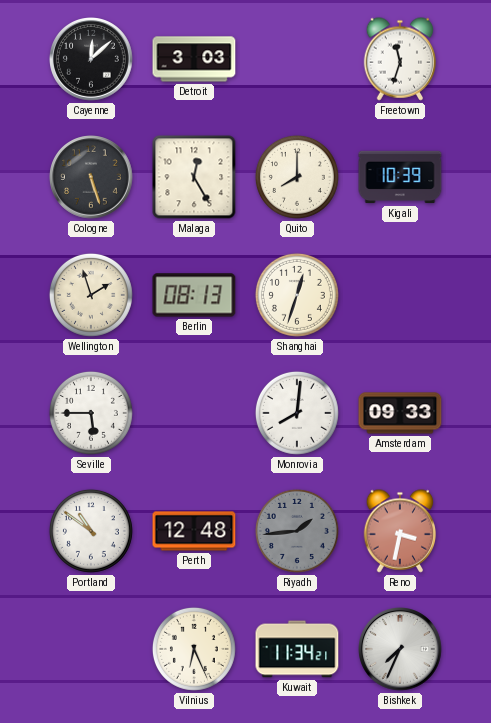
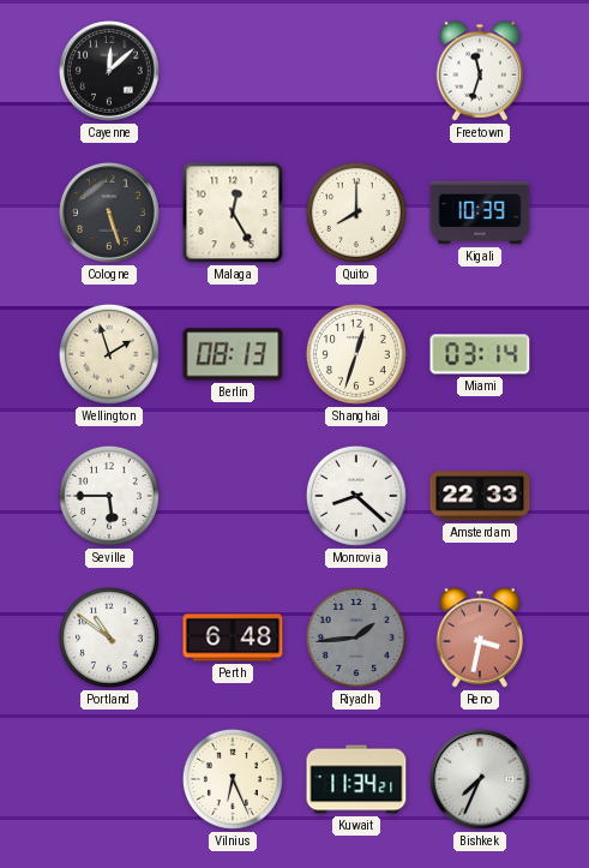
Detroit: 3:03 -> none (194, 59)
Miami: none -> 03:14 (480, 354)
Monrovia: 8:01 -> 8:22 (356, 496)
Amsterdam: 09:33 -> 22:33 (480, 496)
Perth: 12:48 -> 6:48 (233, 637)
